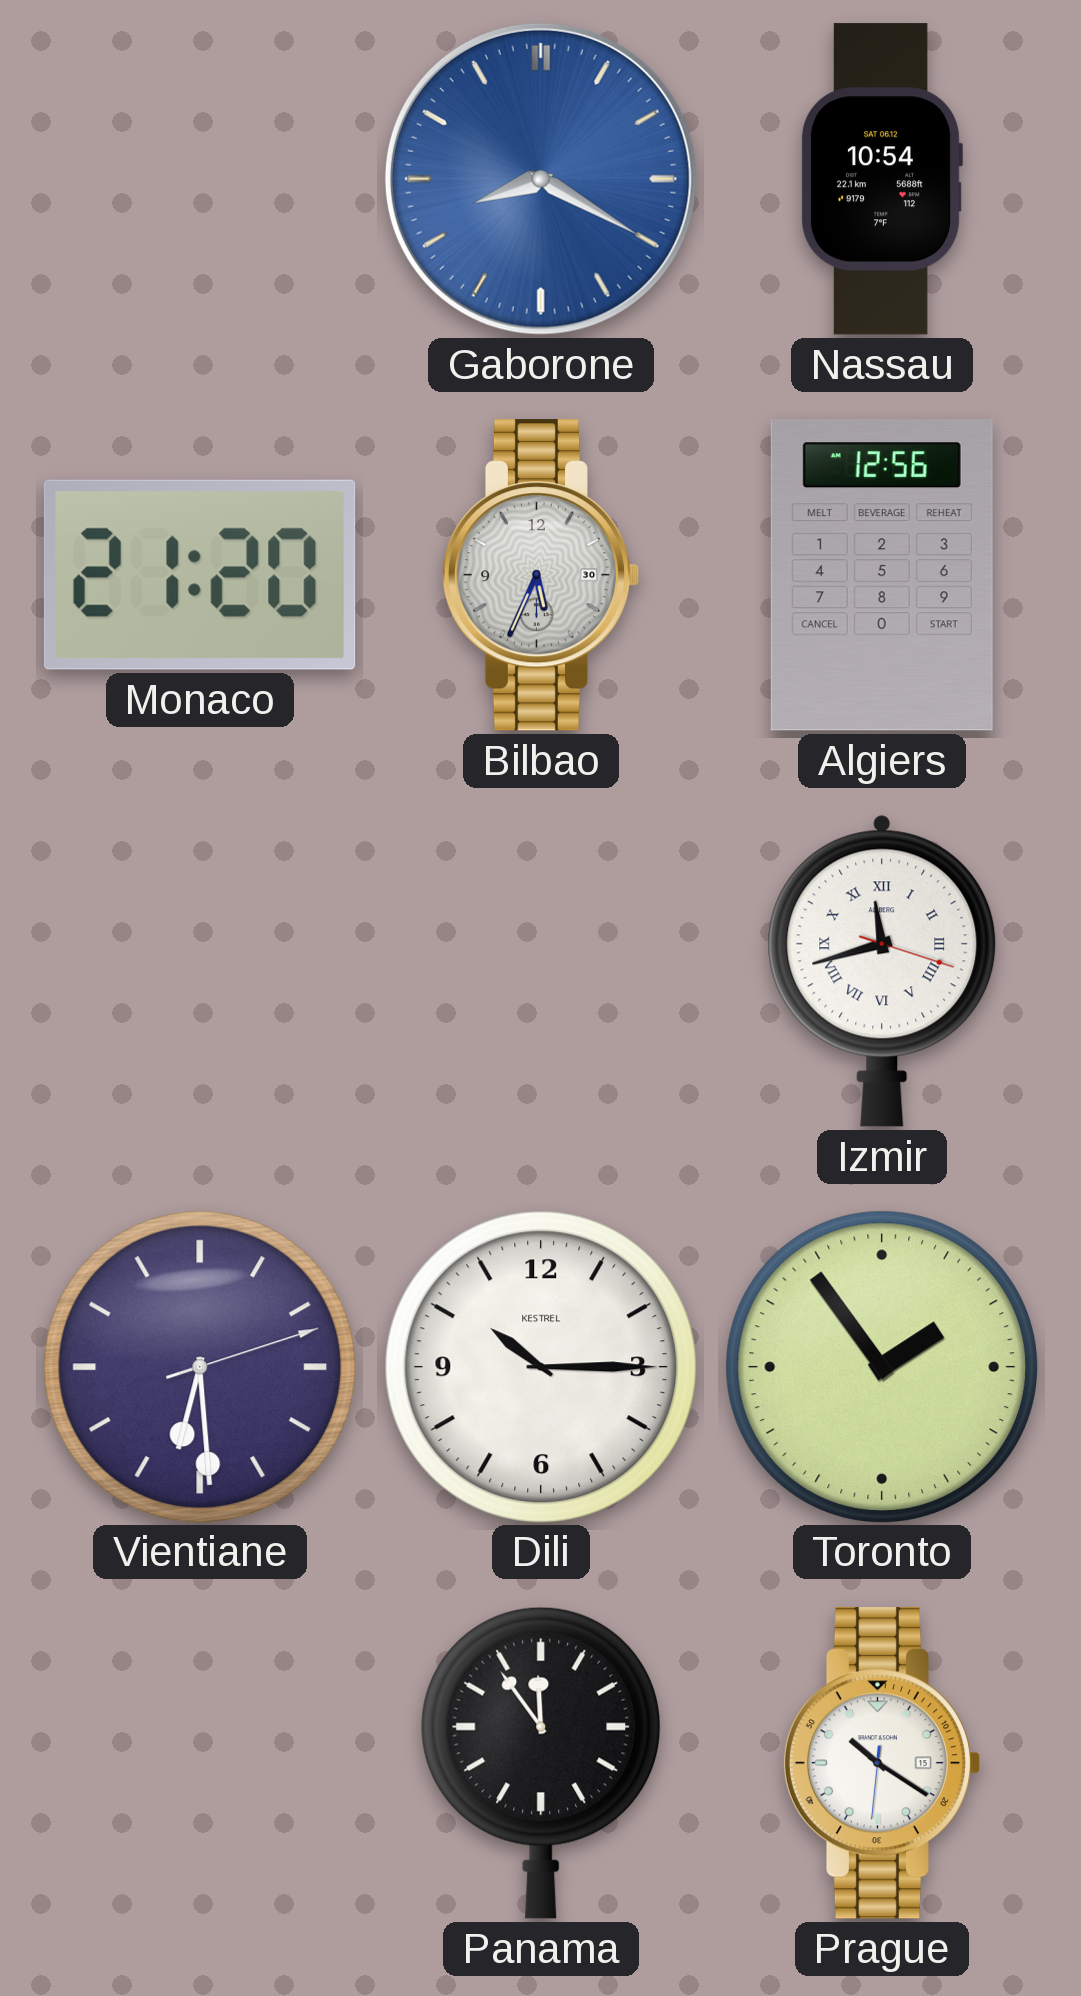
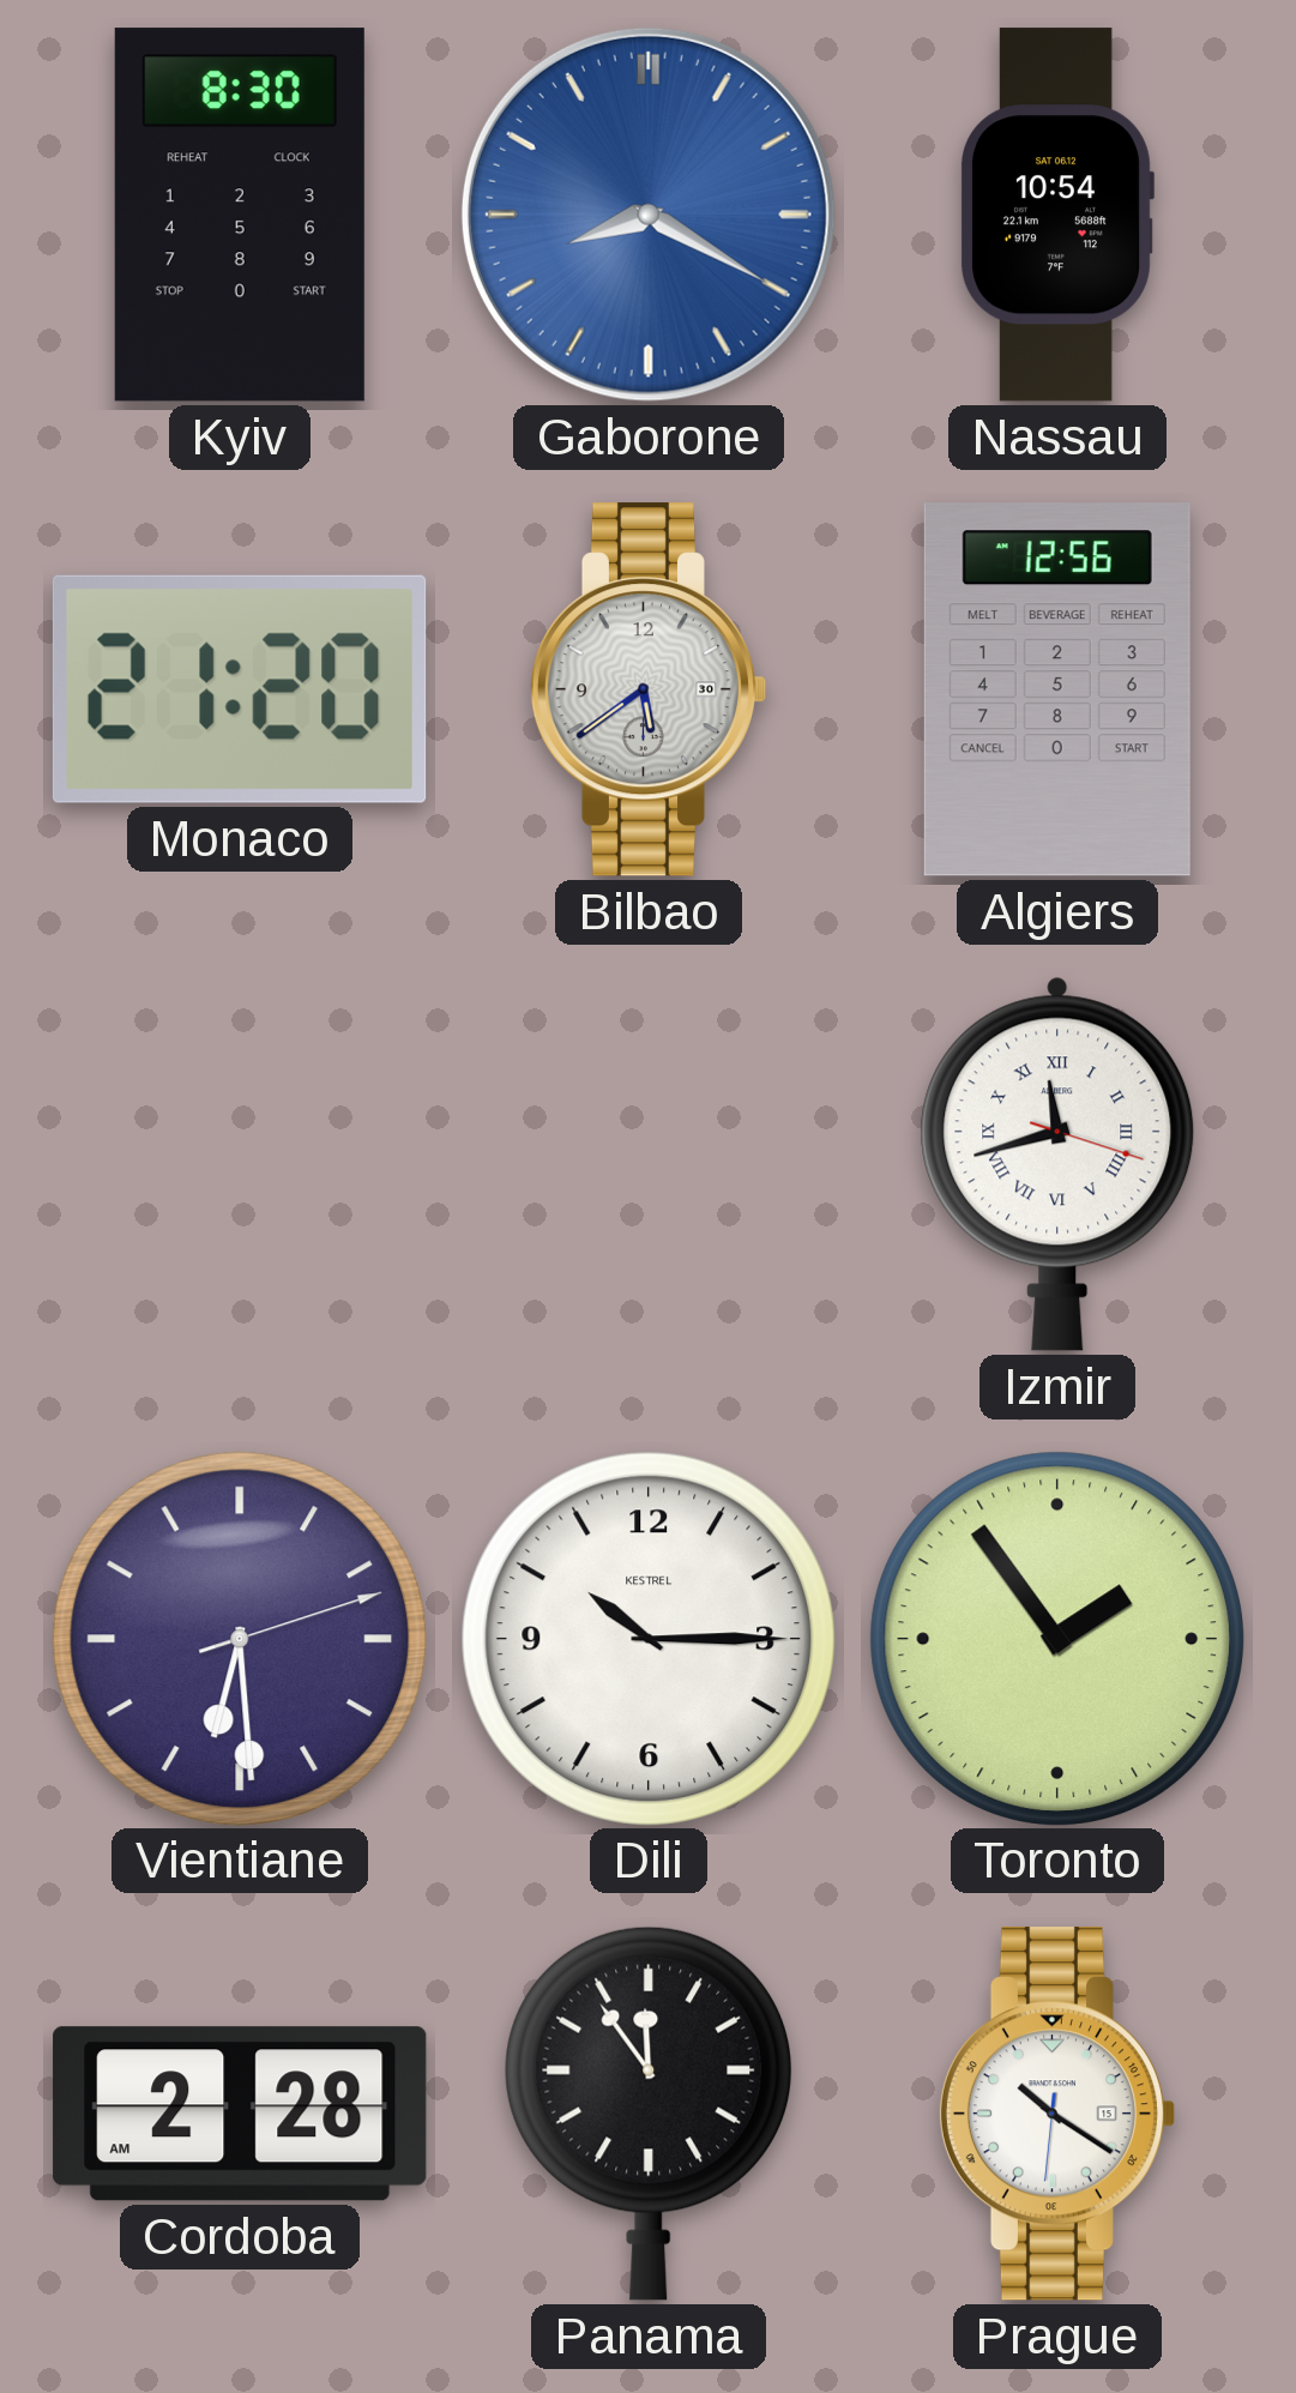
Kyiv: none -> 8:30 (240, 215)
Bilbao: 5:34 -> 5:39 (649, 689)
Cordoba: none -> 2:28 (240, 2114)
